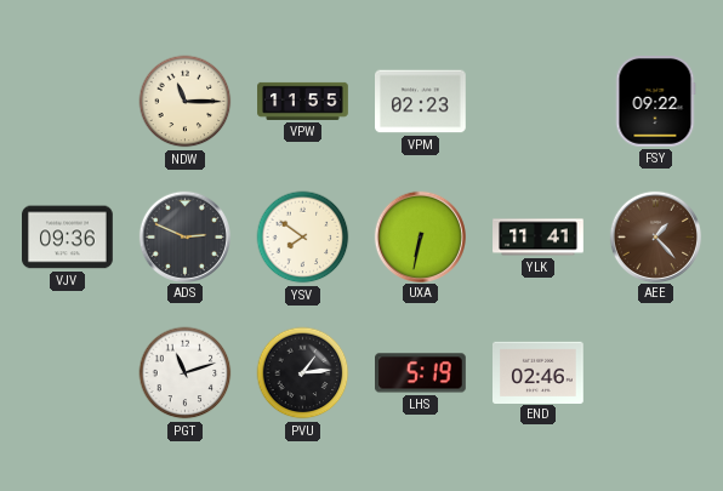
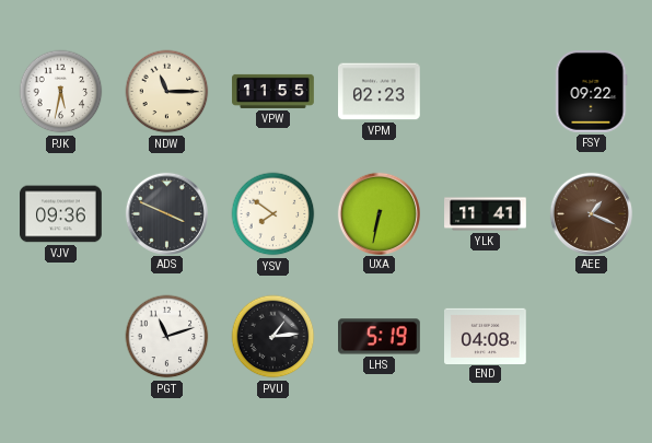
PJK: none -> 5:32 (61, 92)
ADS: 2:49 -> 3:49 (166, 213)
AEE: 1:23 -> 1:19 (591, 213)
END: 02:46 -> 04:08 (486, 336)
